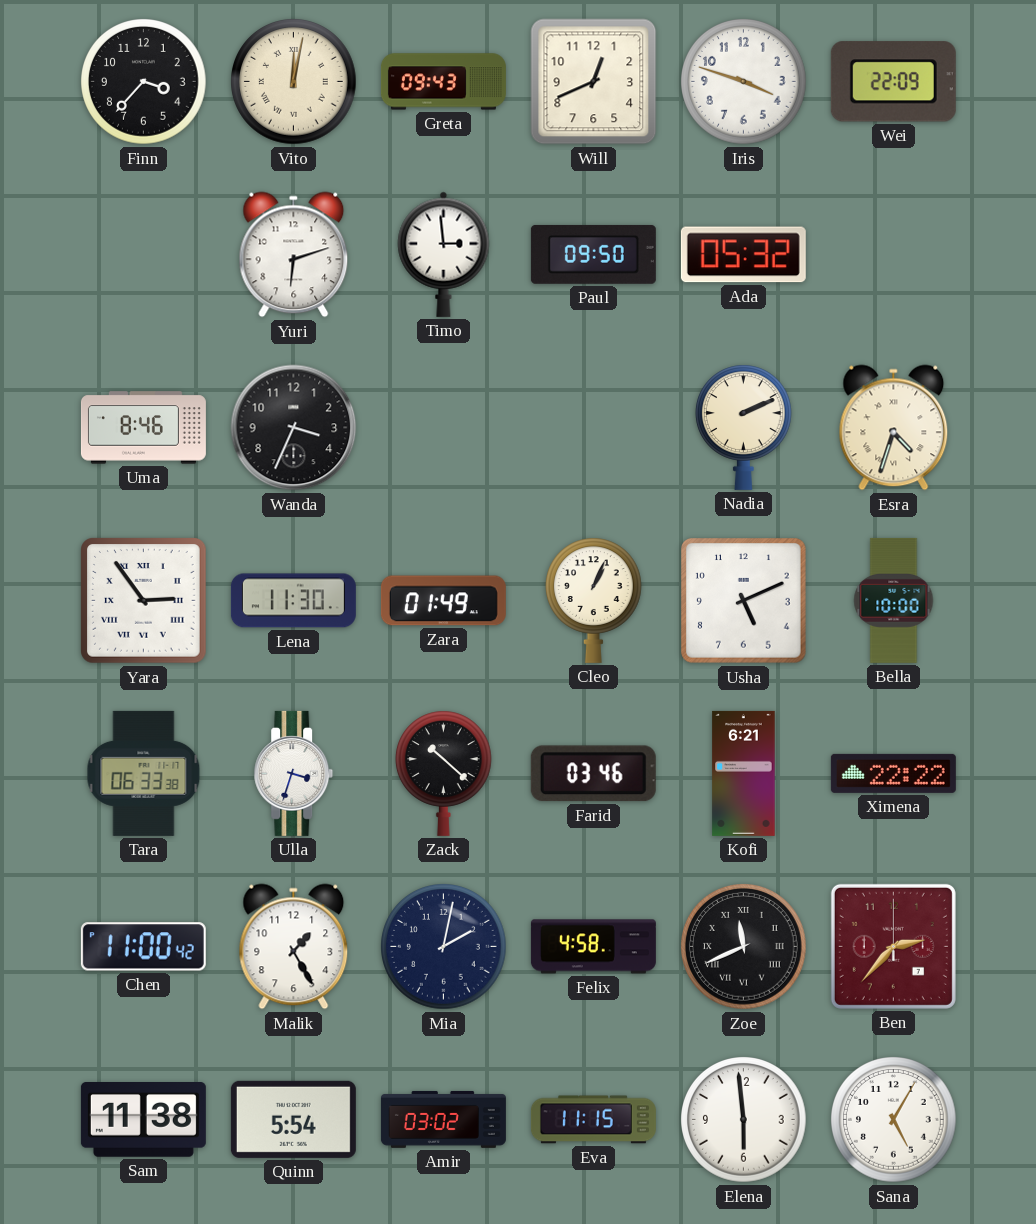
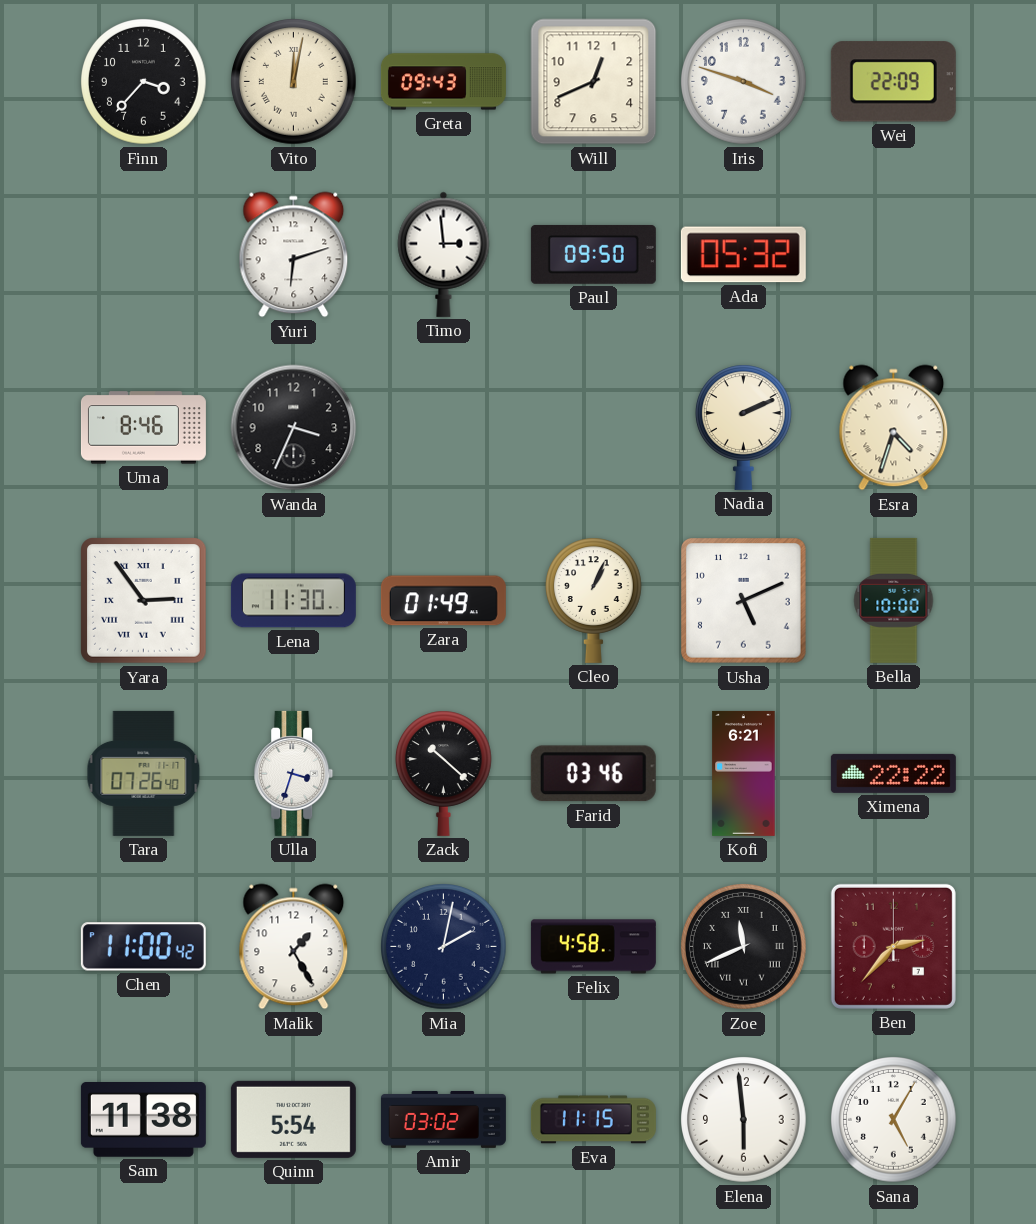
Tara: 06:33 -> 07:26 (144, 773)
